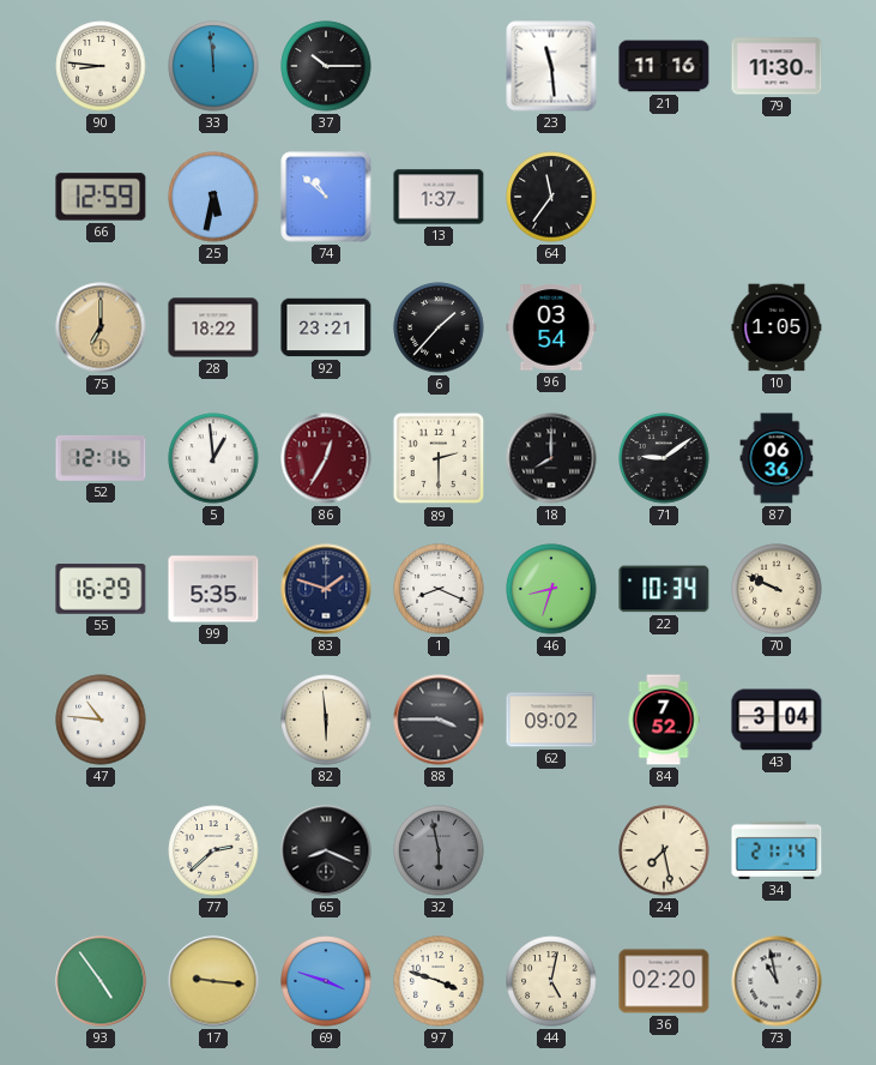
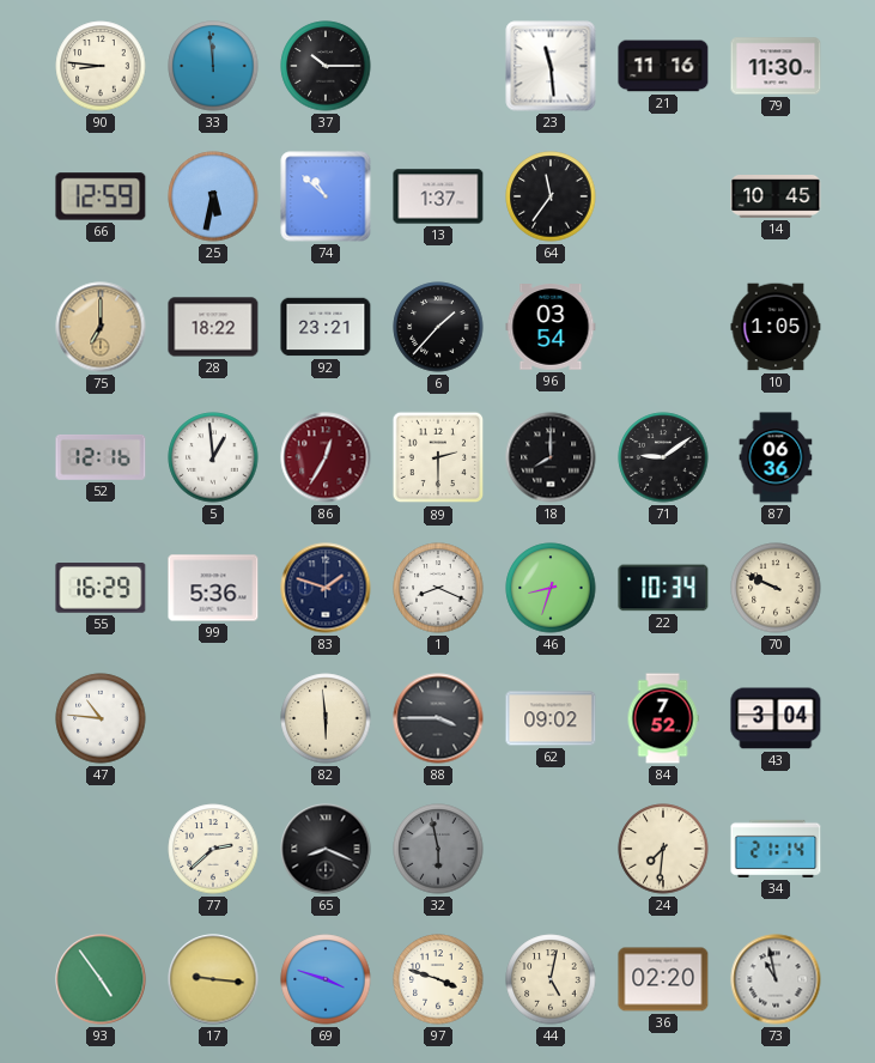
14: none -> 10:45 (776, 198)
99: 5:35 -> 5:36 (213, 588)
24: 7:28 -> 7:31 (663, 849)
